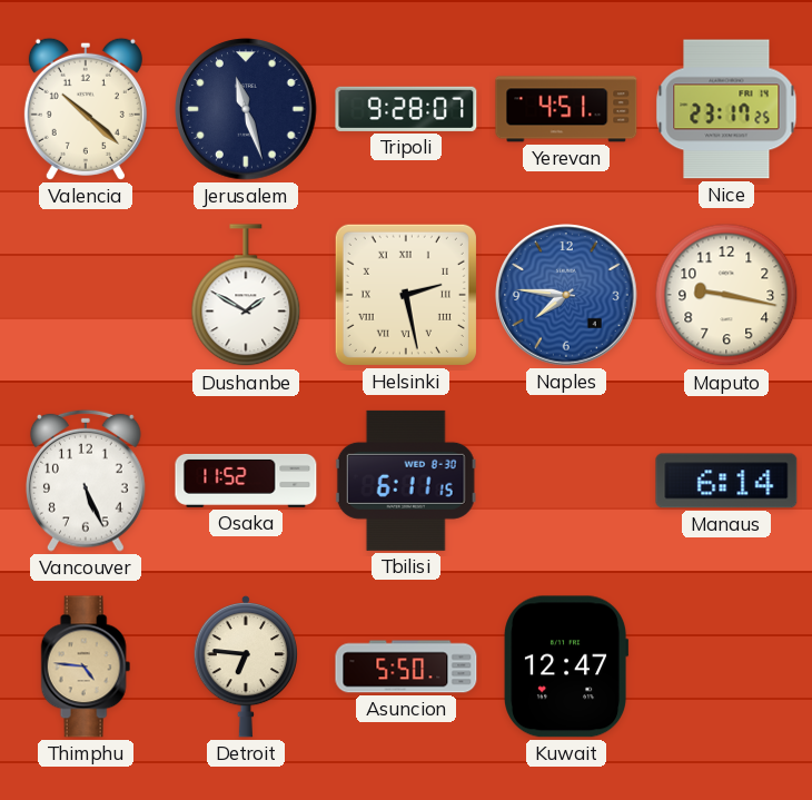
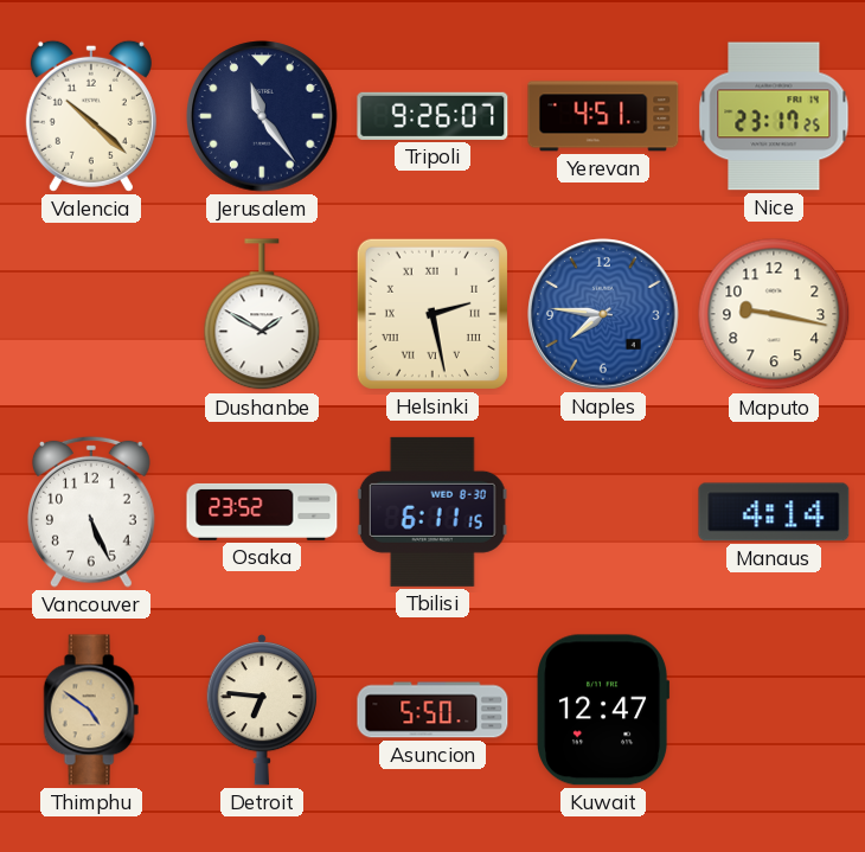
Jerusalem: 11:27 -> 11:24 (262, 116)
Tripoli: 9:28 -> 9:26 (432, 116)
Osaka: 11:52 -> 23:52 (262, 512)
Manaus: 6:14 -> 4:14 (774, 512)
Thimphu: 4:46 -> 4:51 (91, 710)
